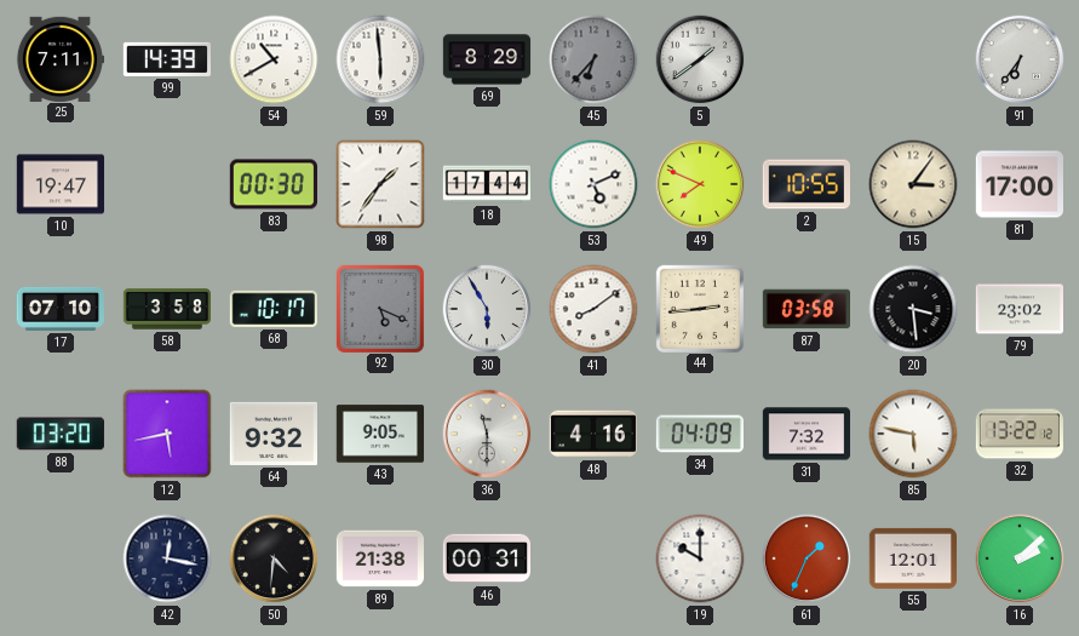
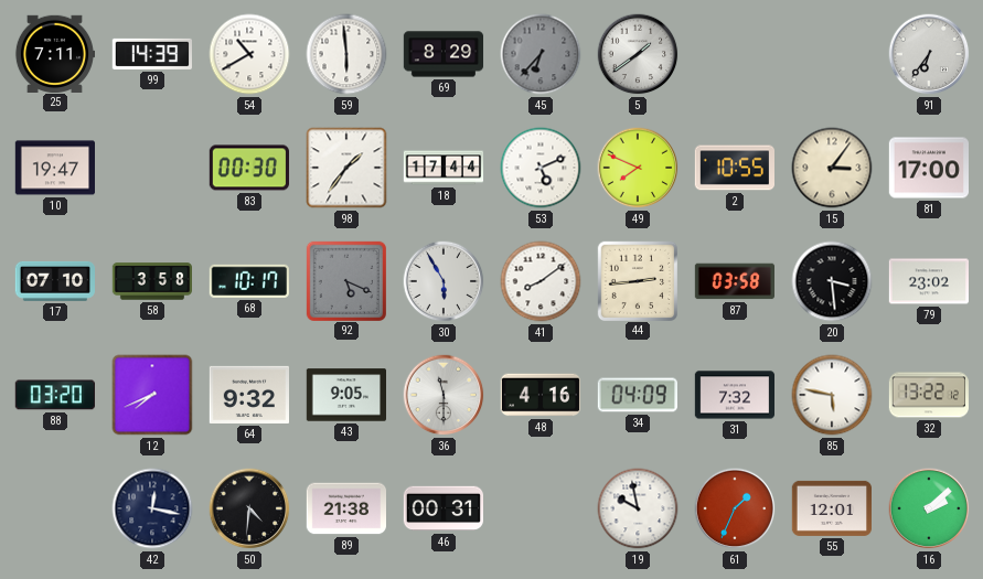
12: 5:43 -> 7:41 (152, 395)
19: 10:00 -> 9:58 (638, 508)
